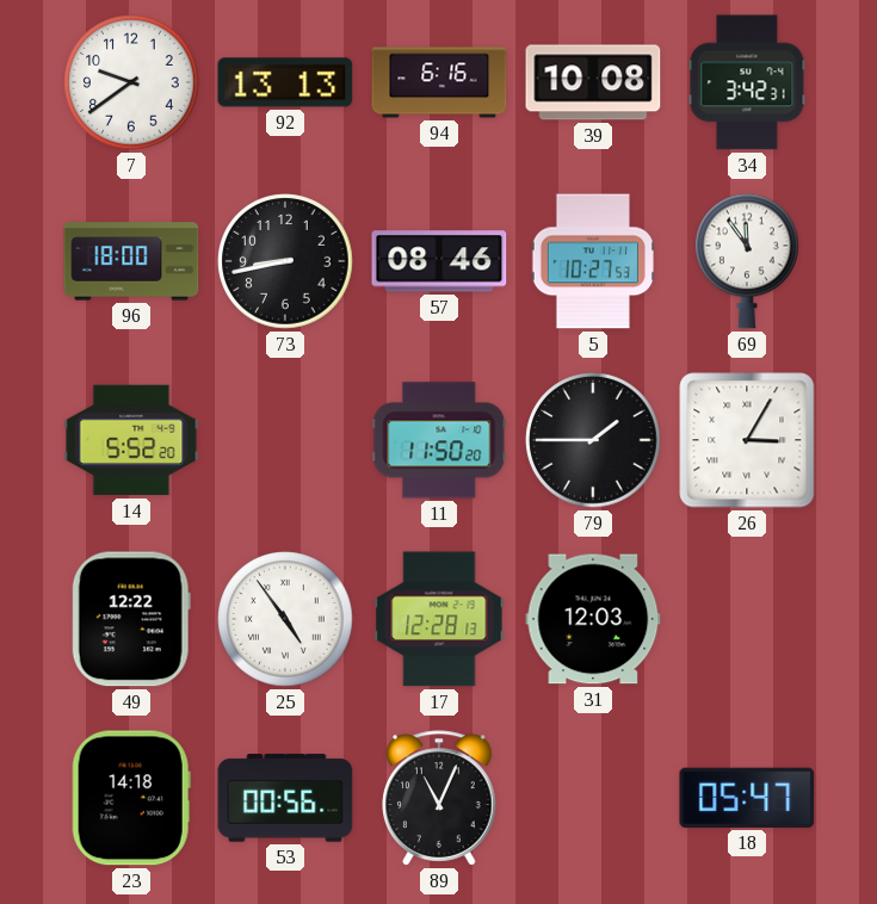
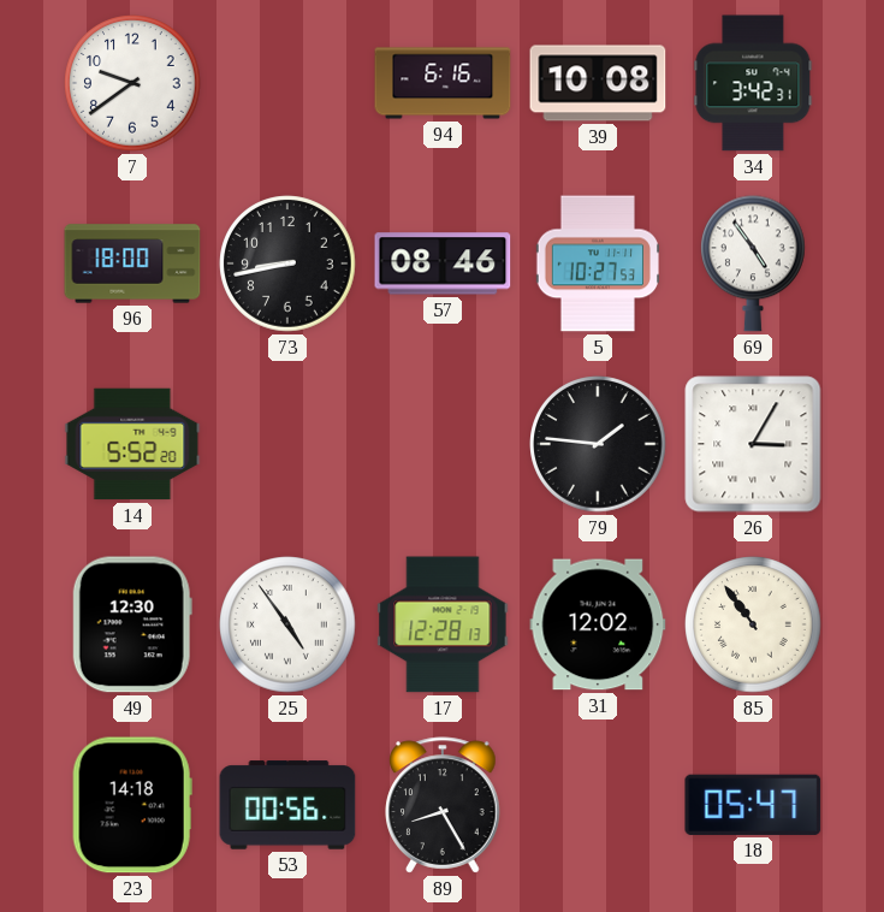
92: 13:13 -> none (285, 82)
69: 11:54 -> 4:54 (754, 263)
11: 11:50 -> none (439, 440)
79: 1:45 -> 1:46 (598, 444)
49: 12:22 -> 12:30 (132, 624)
31: 12:03 -> 12:02 (598, 624)
85: none -> 10:54 (753, 624)
89: 11:04 -> 8:25 (443, 805)
